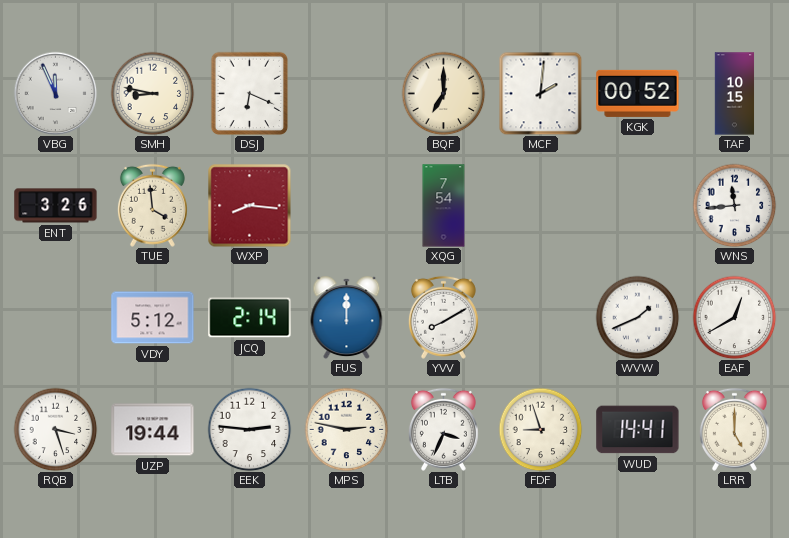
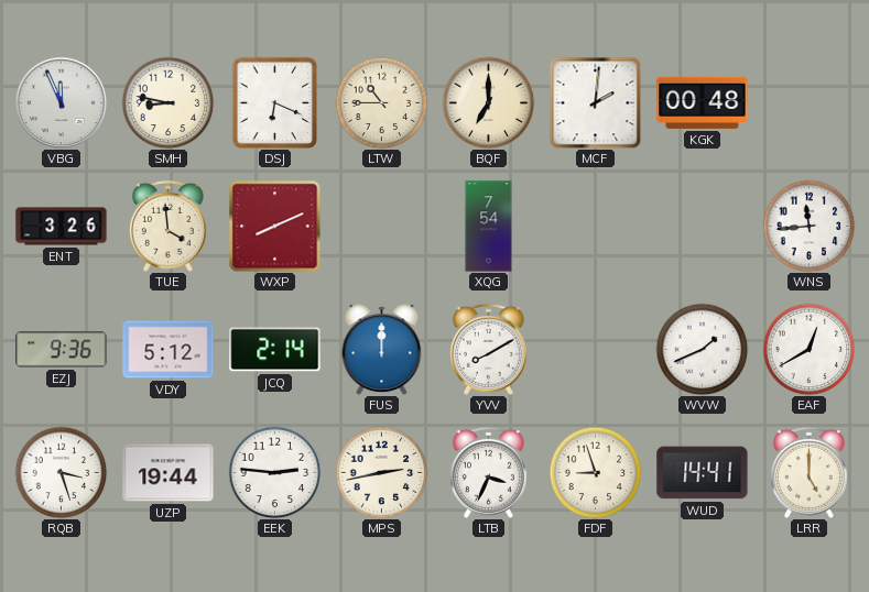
LTW: none -> 10:45 (381, 102)
KGK: 00:52 -> 00:48 (703, 102)
TAF: 10:15 -> none (735, 94)
WXP: 8:16 -> 8:11 (274, 226)
EZJ: none -> 9:36 (62, 350)
MPS: 2:47 -> 2:43 (381, 472)
